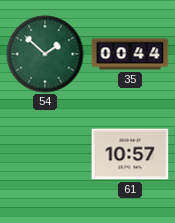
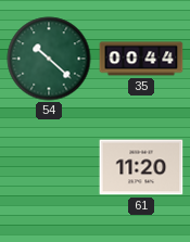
54: 1:52 -> 10:22 (49, 59)
61: 10:57 -> 11:20 (141, 167)
